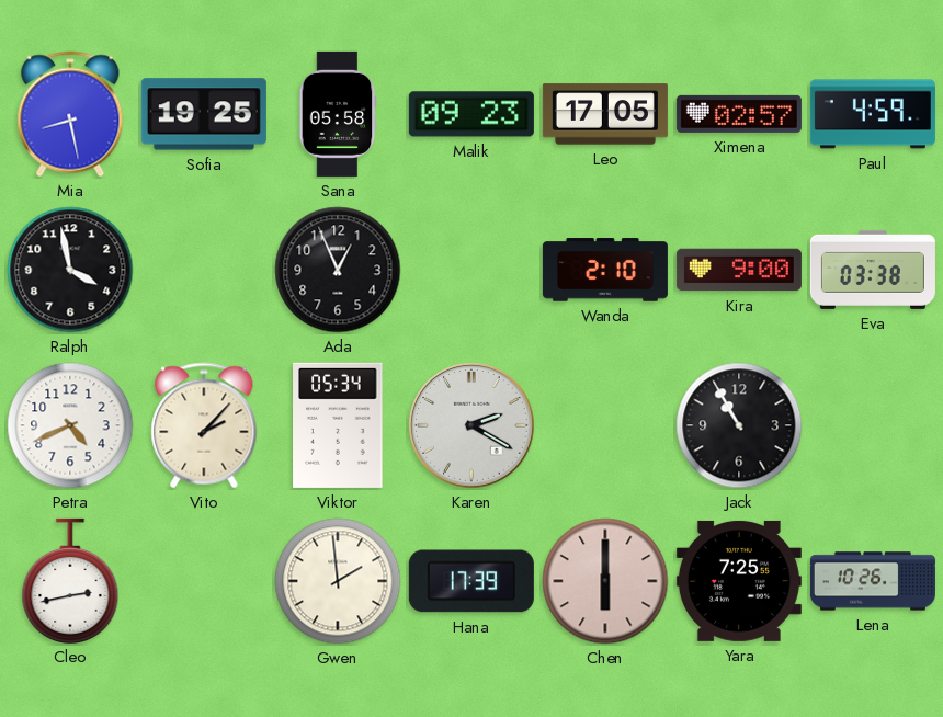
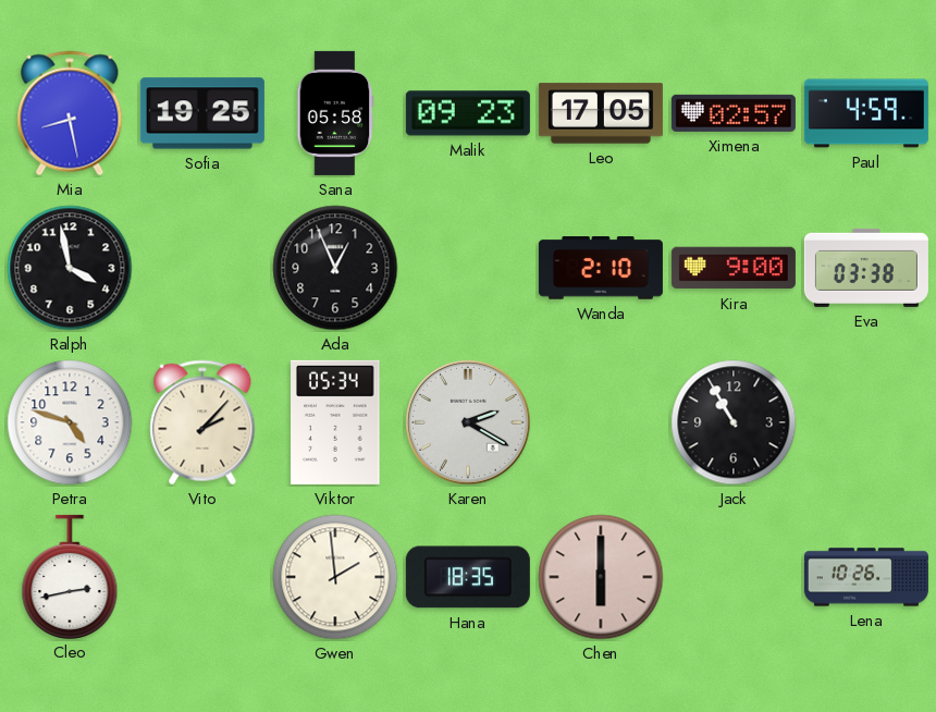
Petra: 4:41 -> 4:48 (70, 422)
Hana: 17:39 -> 18:35 (468, 577)
Yara: 7:25 -> none (739, 581)
